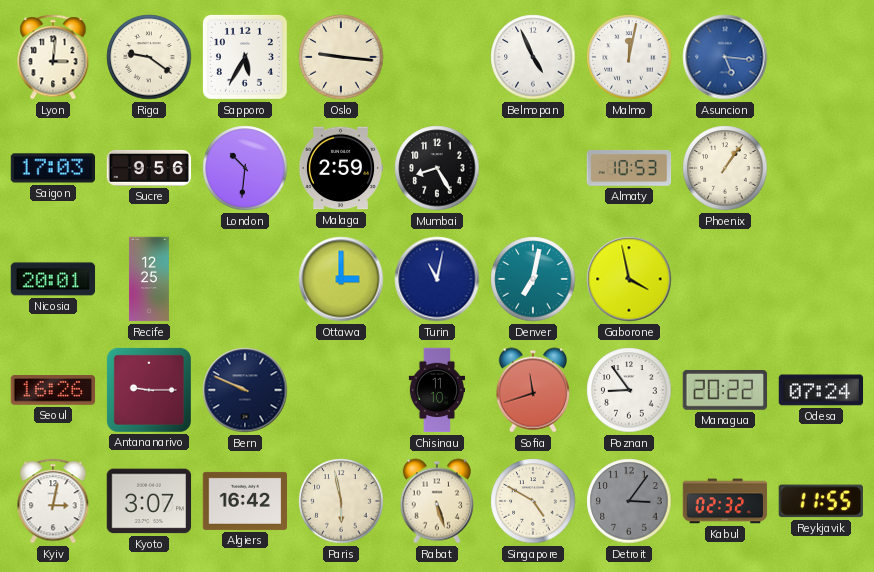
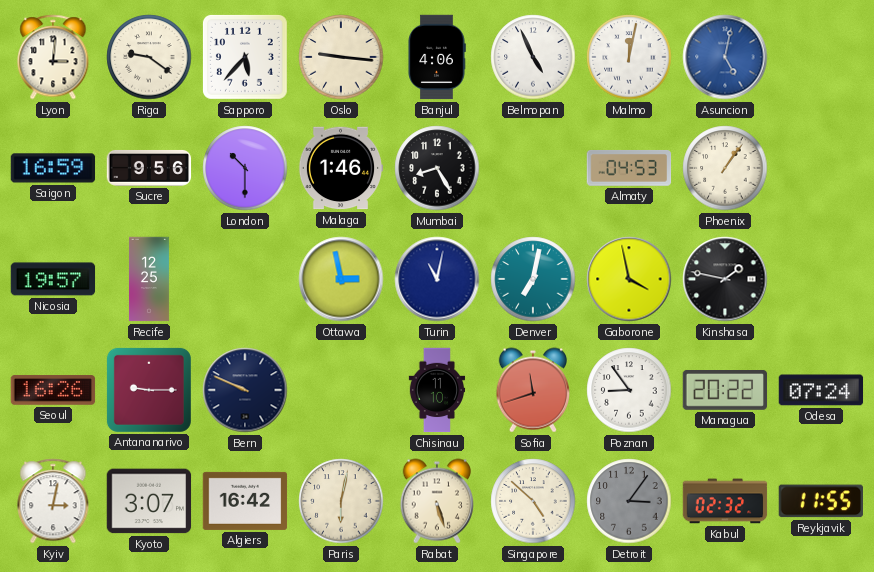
Sapporo: 5:35 -> 5:37 (245, 57)
Banjul: none -> 4:06 (437, 57)
Asuncion: 5:16 -> 5:02 (725, 57)
Saigon: 17:03 -> 16:59 (53, 168)
London: 10:31 -> 10:30 (245, 168)
Malaga: 2:59 -> 1:46 (341, 168)
Almaty: 10:53 -> 04:53 (629, 168)
Nicosia: 20:01 -> 19:57 (53, 279)
Ottawa: 3:00 -> 2:58 (341, 279)
Kinshasa: none -> 1:47 (725, 279)
Paris: 5:58 -> 6:02 (341, 501)
Singapore: 4:50 -> 4:52 (533, 501)
